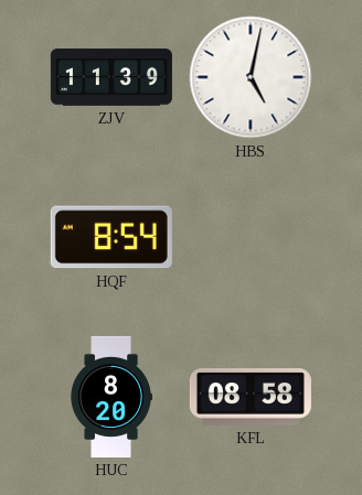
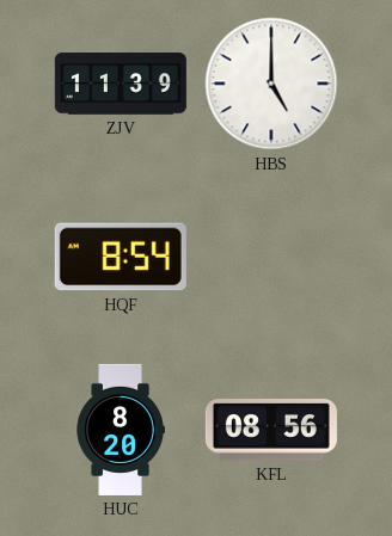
HBS: 5:02 -> 5:00 (271, 84)
KFL: 08:58 -> 08:56 (271, 431)
